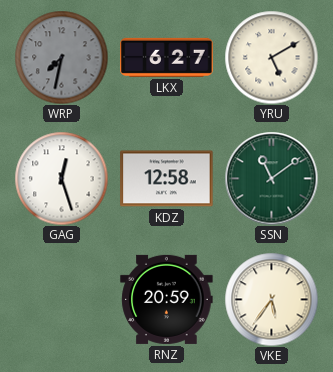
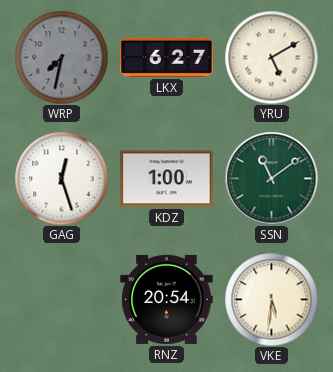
KDZ: 12:58 -> 1:00 (167, 179)
RNZ: 20:59 -> 20:54 (167, 299)
VKE: 5:36 -> 5:31 (271, 299)
